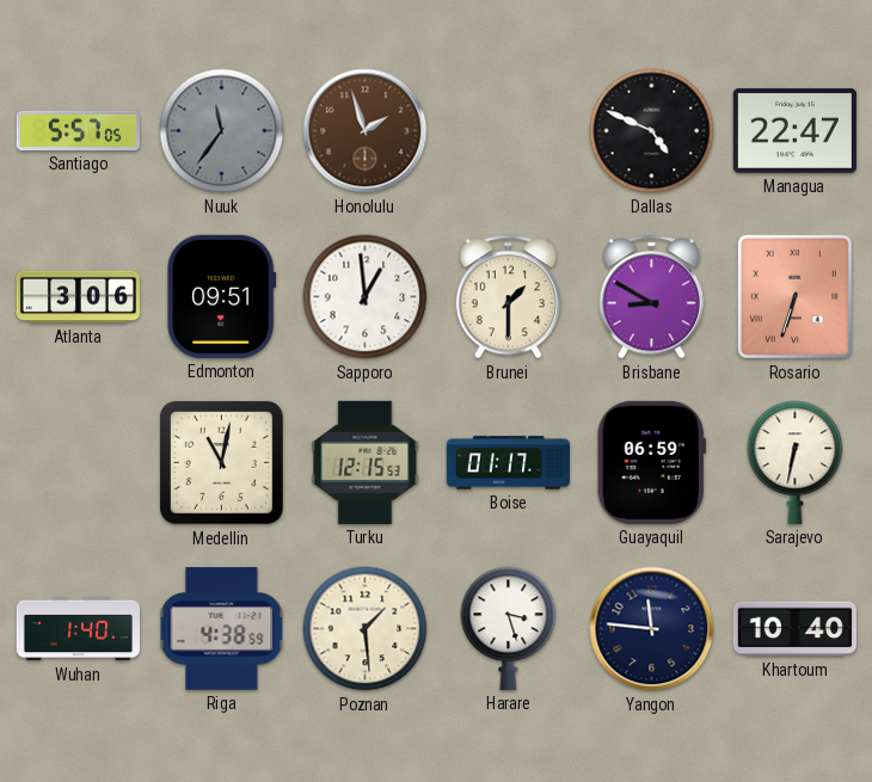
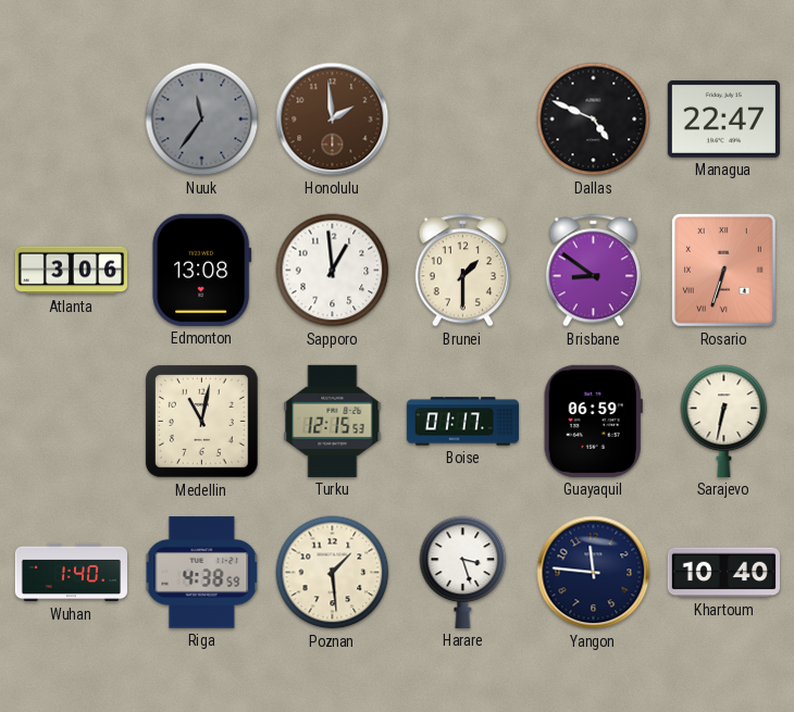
Santiago: 5:57 -> none (78, 130)
Honolulu: 1:57 -> 1:59 (333, 120)
Edmonton: 09:51 -> 13:08 (202, 270)
Brisbane: 8:50 -> 8:51 (593, 271)
